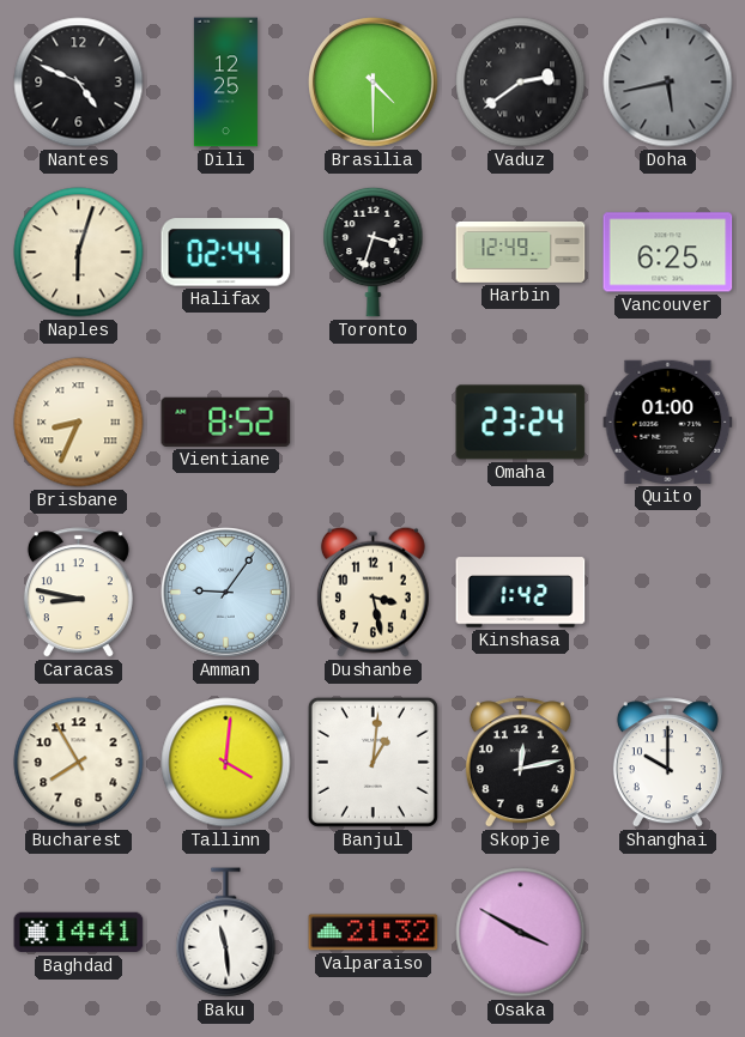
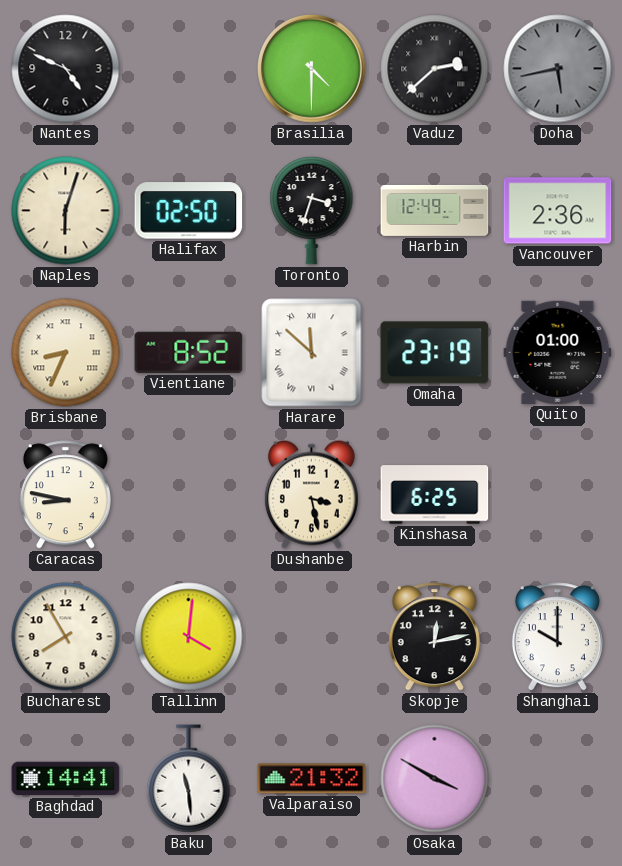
Dili: 12:25 -> none (225, 83)
Vaduz: 2:39 -> 2:38 (435, 69)
Halifax: 02:44 -> 02:50 (189, 211)
Vancouver: 6:25 -> 2:36 (558, 211)
Harare: none -> 11:52 (312, 353)
Omaha: 23:24 -> 23:19 (435, 353)
Amman: 9:06 -> none (226, 593)
Kinshasa: 1:42 -> 6:25 (435, 495)
Banjul: 1:01 -> none (372, 762)
